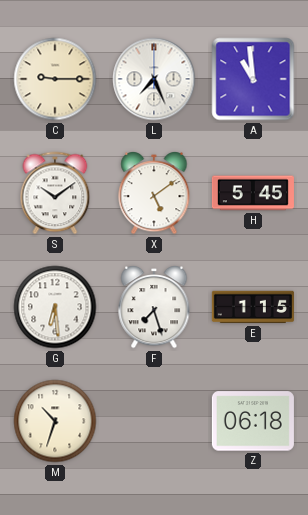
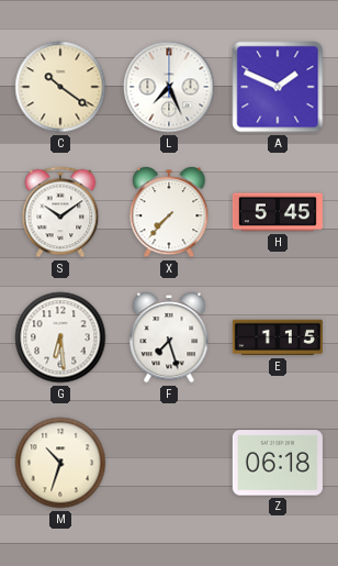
C: 9:15 -> 10:21 (60, 87)
A: 10:59 -> 1:49 (278, 87)
X: 5:09 -> 7:37 (169, 212)
